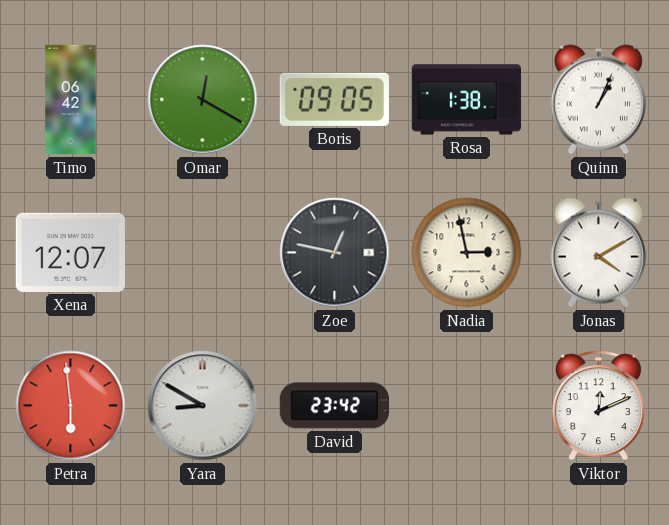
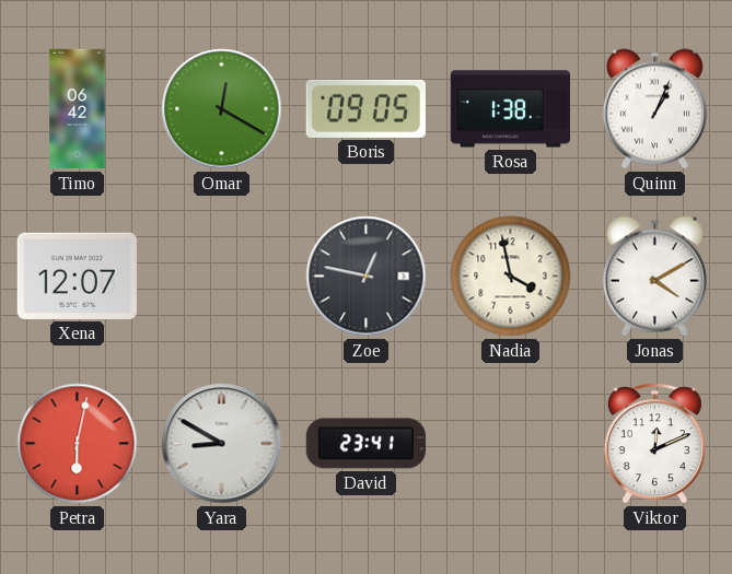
Nadia: 2:58 -> 3:58 (511, 277)
Petra: 5:59 -> 6:02 (78, 444)
David: 23:42 -> 23:41 (365, 444)
